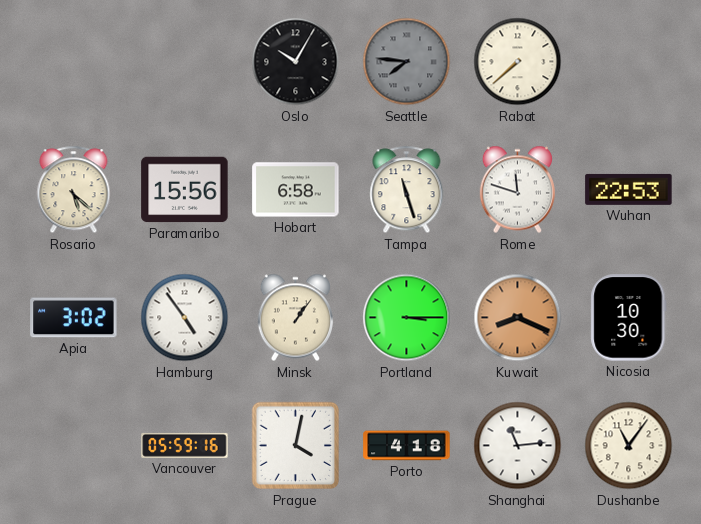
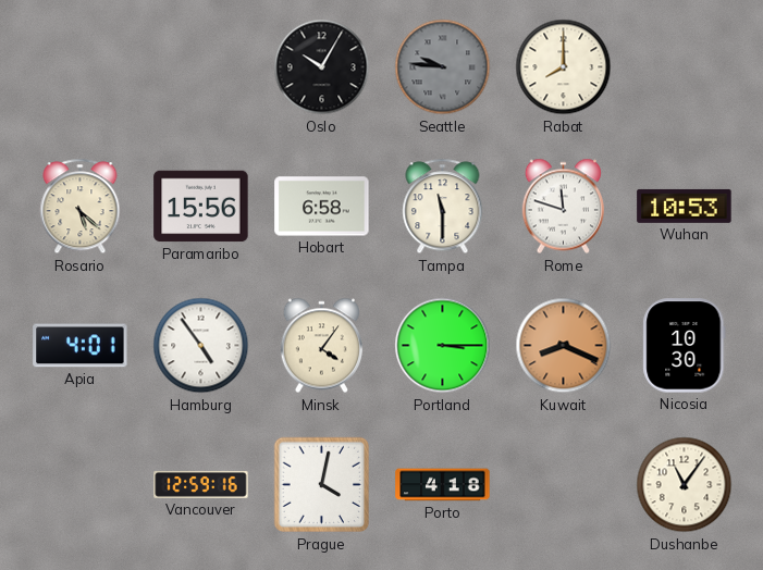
Seattle: 7:46 -> 9:46 (443, 67)
Rabat: 7:38 -> 8:00 (564, 67)
Tampa: 11:27 -> 11:30 (443, 207)
Wuhan: 22:53 -> 10:53 (685, 206)
Apia: 3:02 -> 4:01 (81, 346)
Minsk: 1:06 -> 4:06 (321, 346)
Vancouver: 05:59 -> 12:59 (201, 484)
Shanghai: 11:14 -> none (518, 446)
